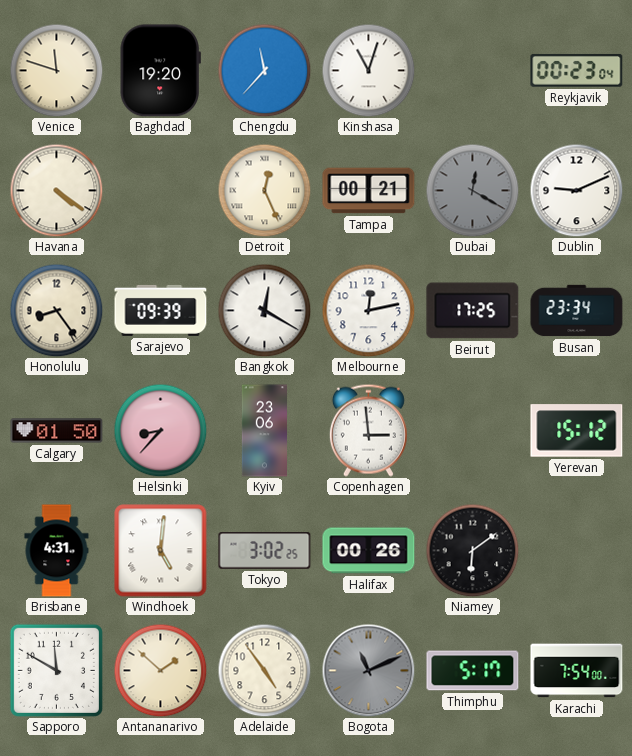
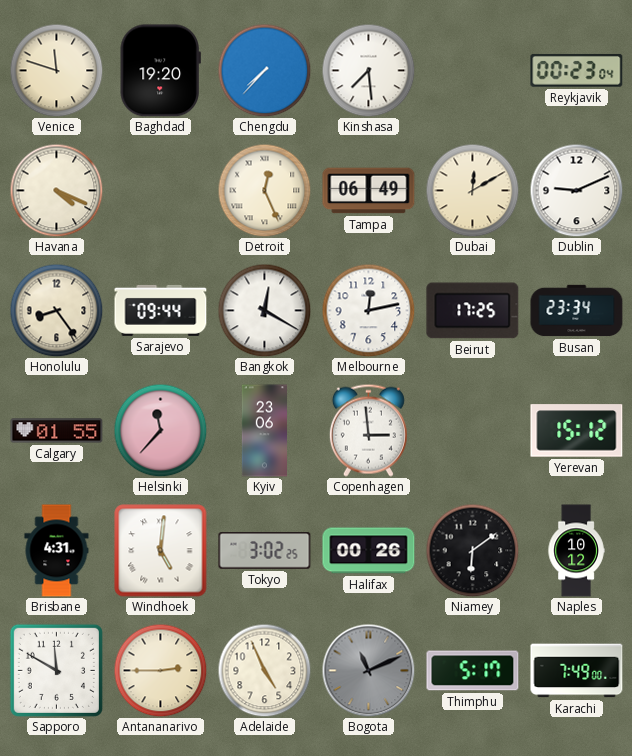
Chengdu: 11:37 -> 7:37 (264, 70)
Kinshasa: 11:03 -> 7:29 (368, 70)
Havana: 4:21 -> 4:19 (56, 190)
Tampa: 00:21 -> 06:49 (369, 191)
Dubai: 12:20 -> 12:10 (472, 190)
Dubai dial: grey -> cream (472, 190)
Sarajevo: 09:39 -> 09:44 (161, 310)
Calgary: 01:50 -> 01:55 (57, 431)
Helsinki: 8:37 -> 11:37 (160, 430)
Naples: none -> 10:12 (576, 551)
Antananarivo: 1:52 -> 2:45 (160, 670)
Adelaide: 4:54 -> 4:56 (264, 670)
Karachi: 7:54 -> 7:49 (577, 671)
